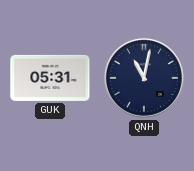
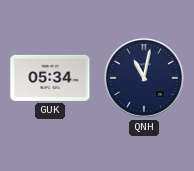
GUK: 05:31 -> 05:34 (50, 78)
